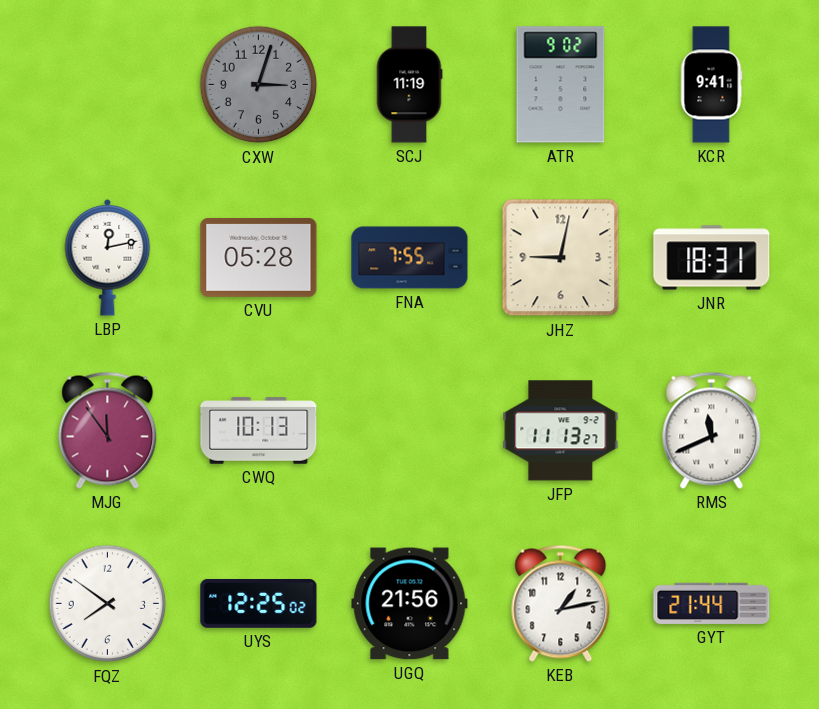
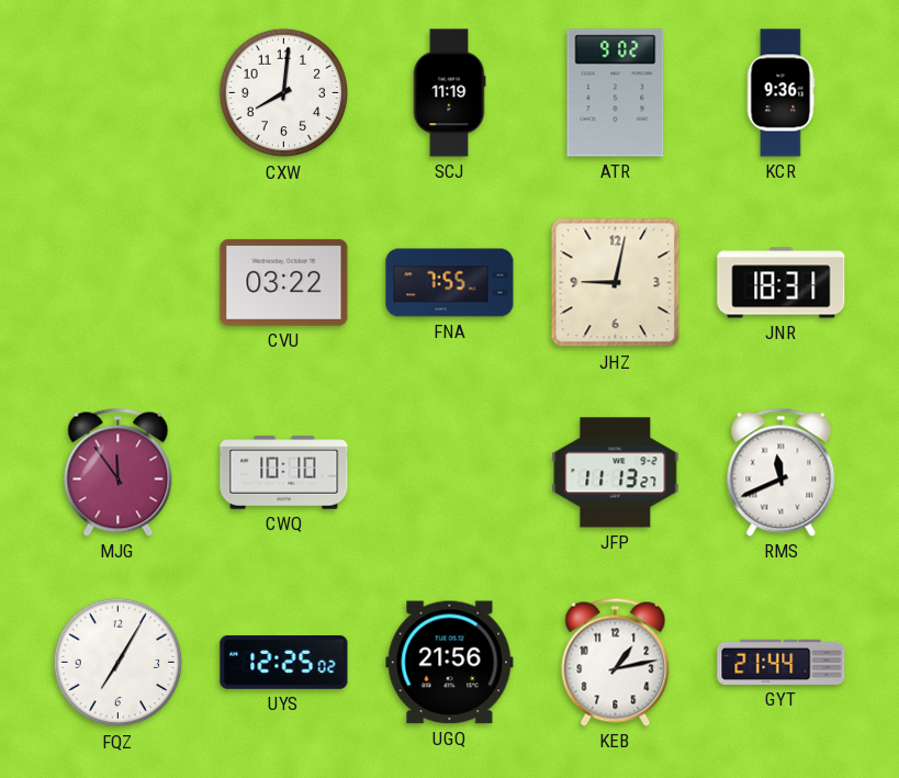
CXW: 3:03 -> 8:01 (284, 93)
CXW dial: grey -> white (284, 93)
KCR: 9:41 -> 9:36 (780, 93)
LBP: 12:13 -> none (108, 257)
CVU: 05:28 -> 03:22 (284, 283)
CWQ: 10:13 -> 10:10 (284, 473)
FQZ: 7:51 -> 7:05 (119, 663)
